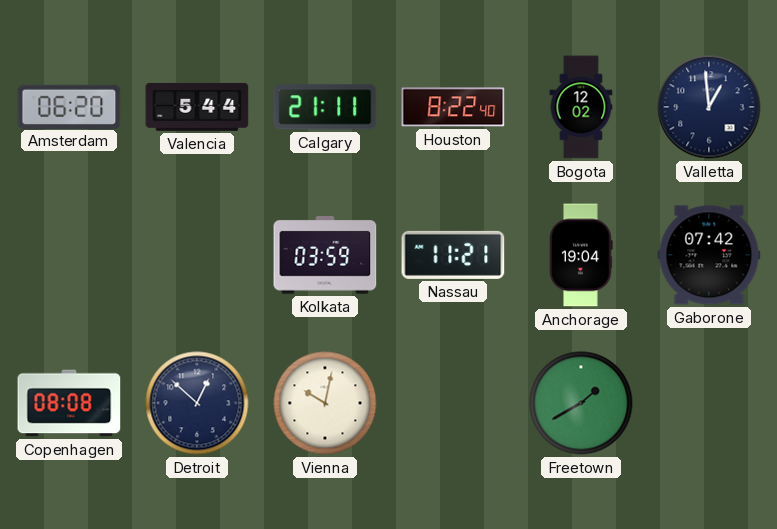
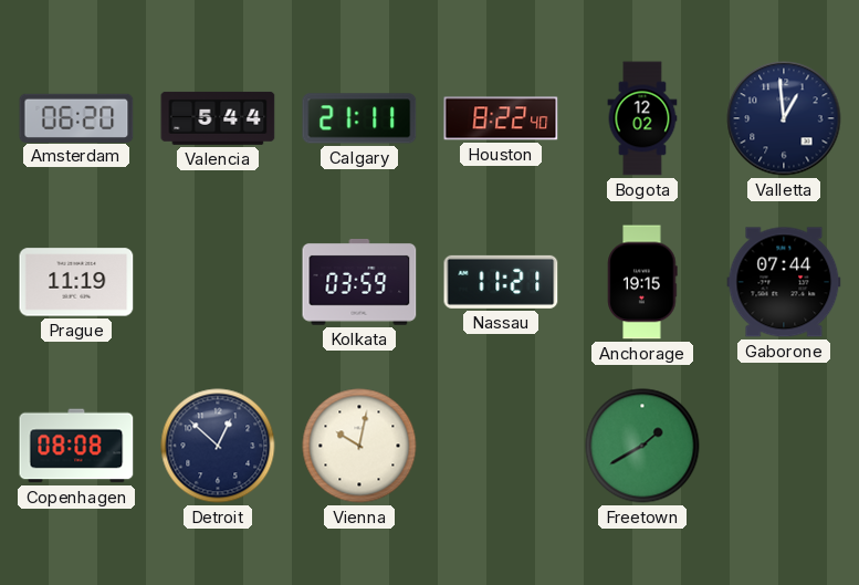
Prague: none -> 11:19 (76, 282)
Anchorage: 19:04 -> 19:15 (642, 282)
Gaborone: 07:42 -> 07:44 (784, 282)
